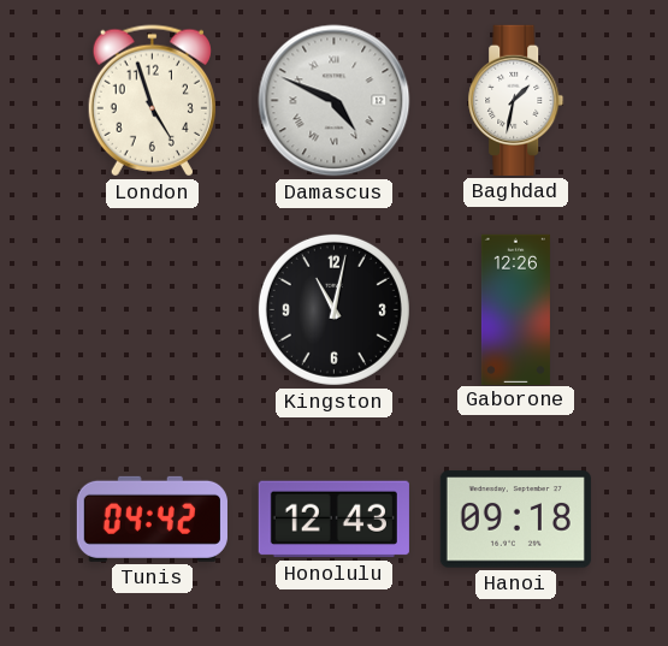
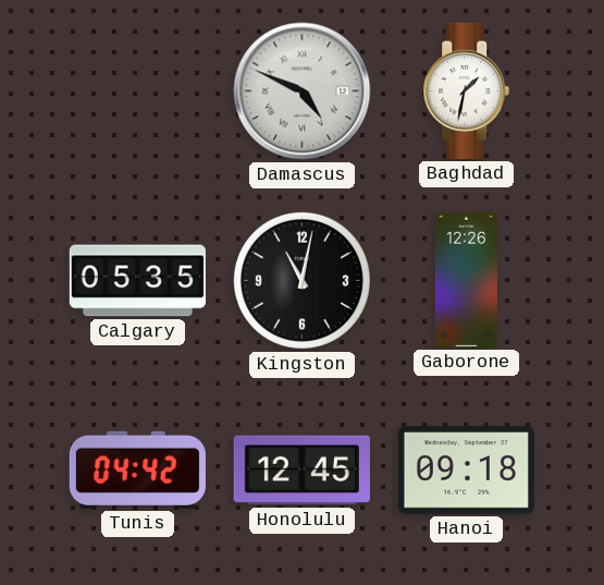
London: 4:57 -> none (152, 101)
Calgary: none -> 05:35 (137, 281)
Honolulu: 12:43 -> 12:45 (301, 471)
